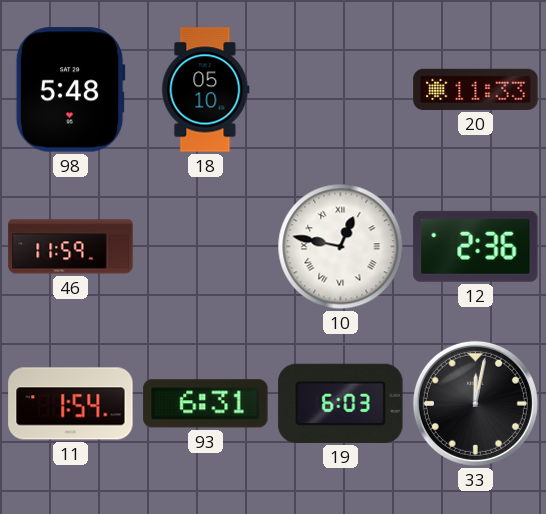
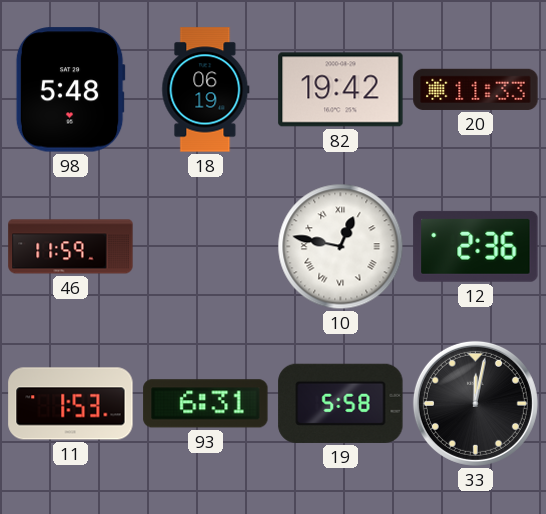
18: 05:10 -> 06:19 (206, 90)
82: none -> 19:42 (341, 90)
11: 1:54 -> 1:53 (71, 404)
19: 6:03 -> 5:58 (341, 403)
